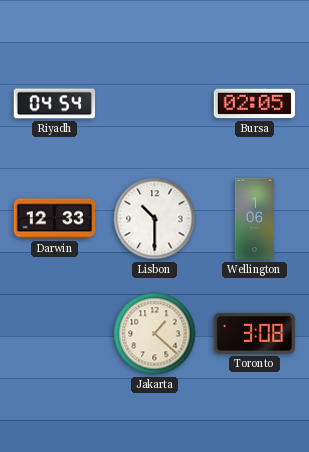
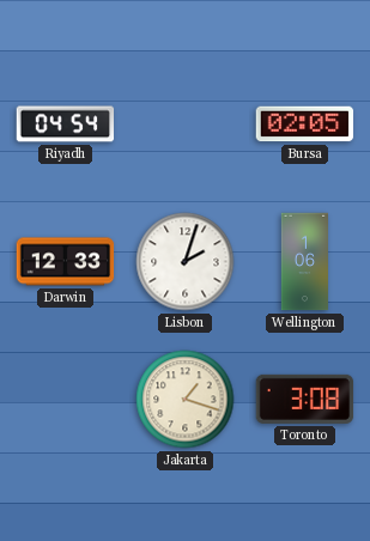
Lisbon: 10:30 -> 2:03 (186, 262)
Jakarta: 1:22 -> 1:18 (186, 400)
